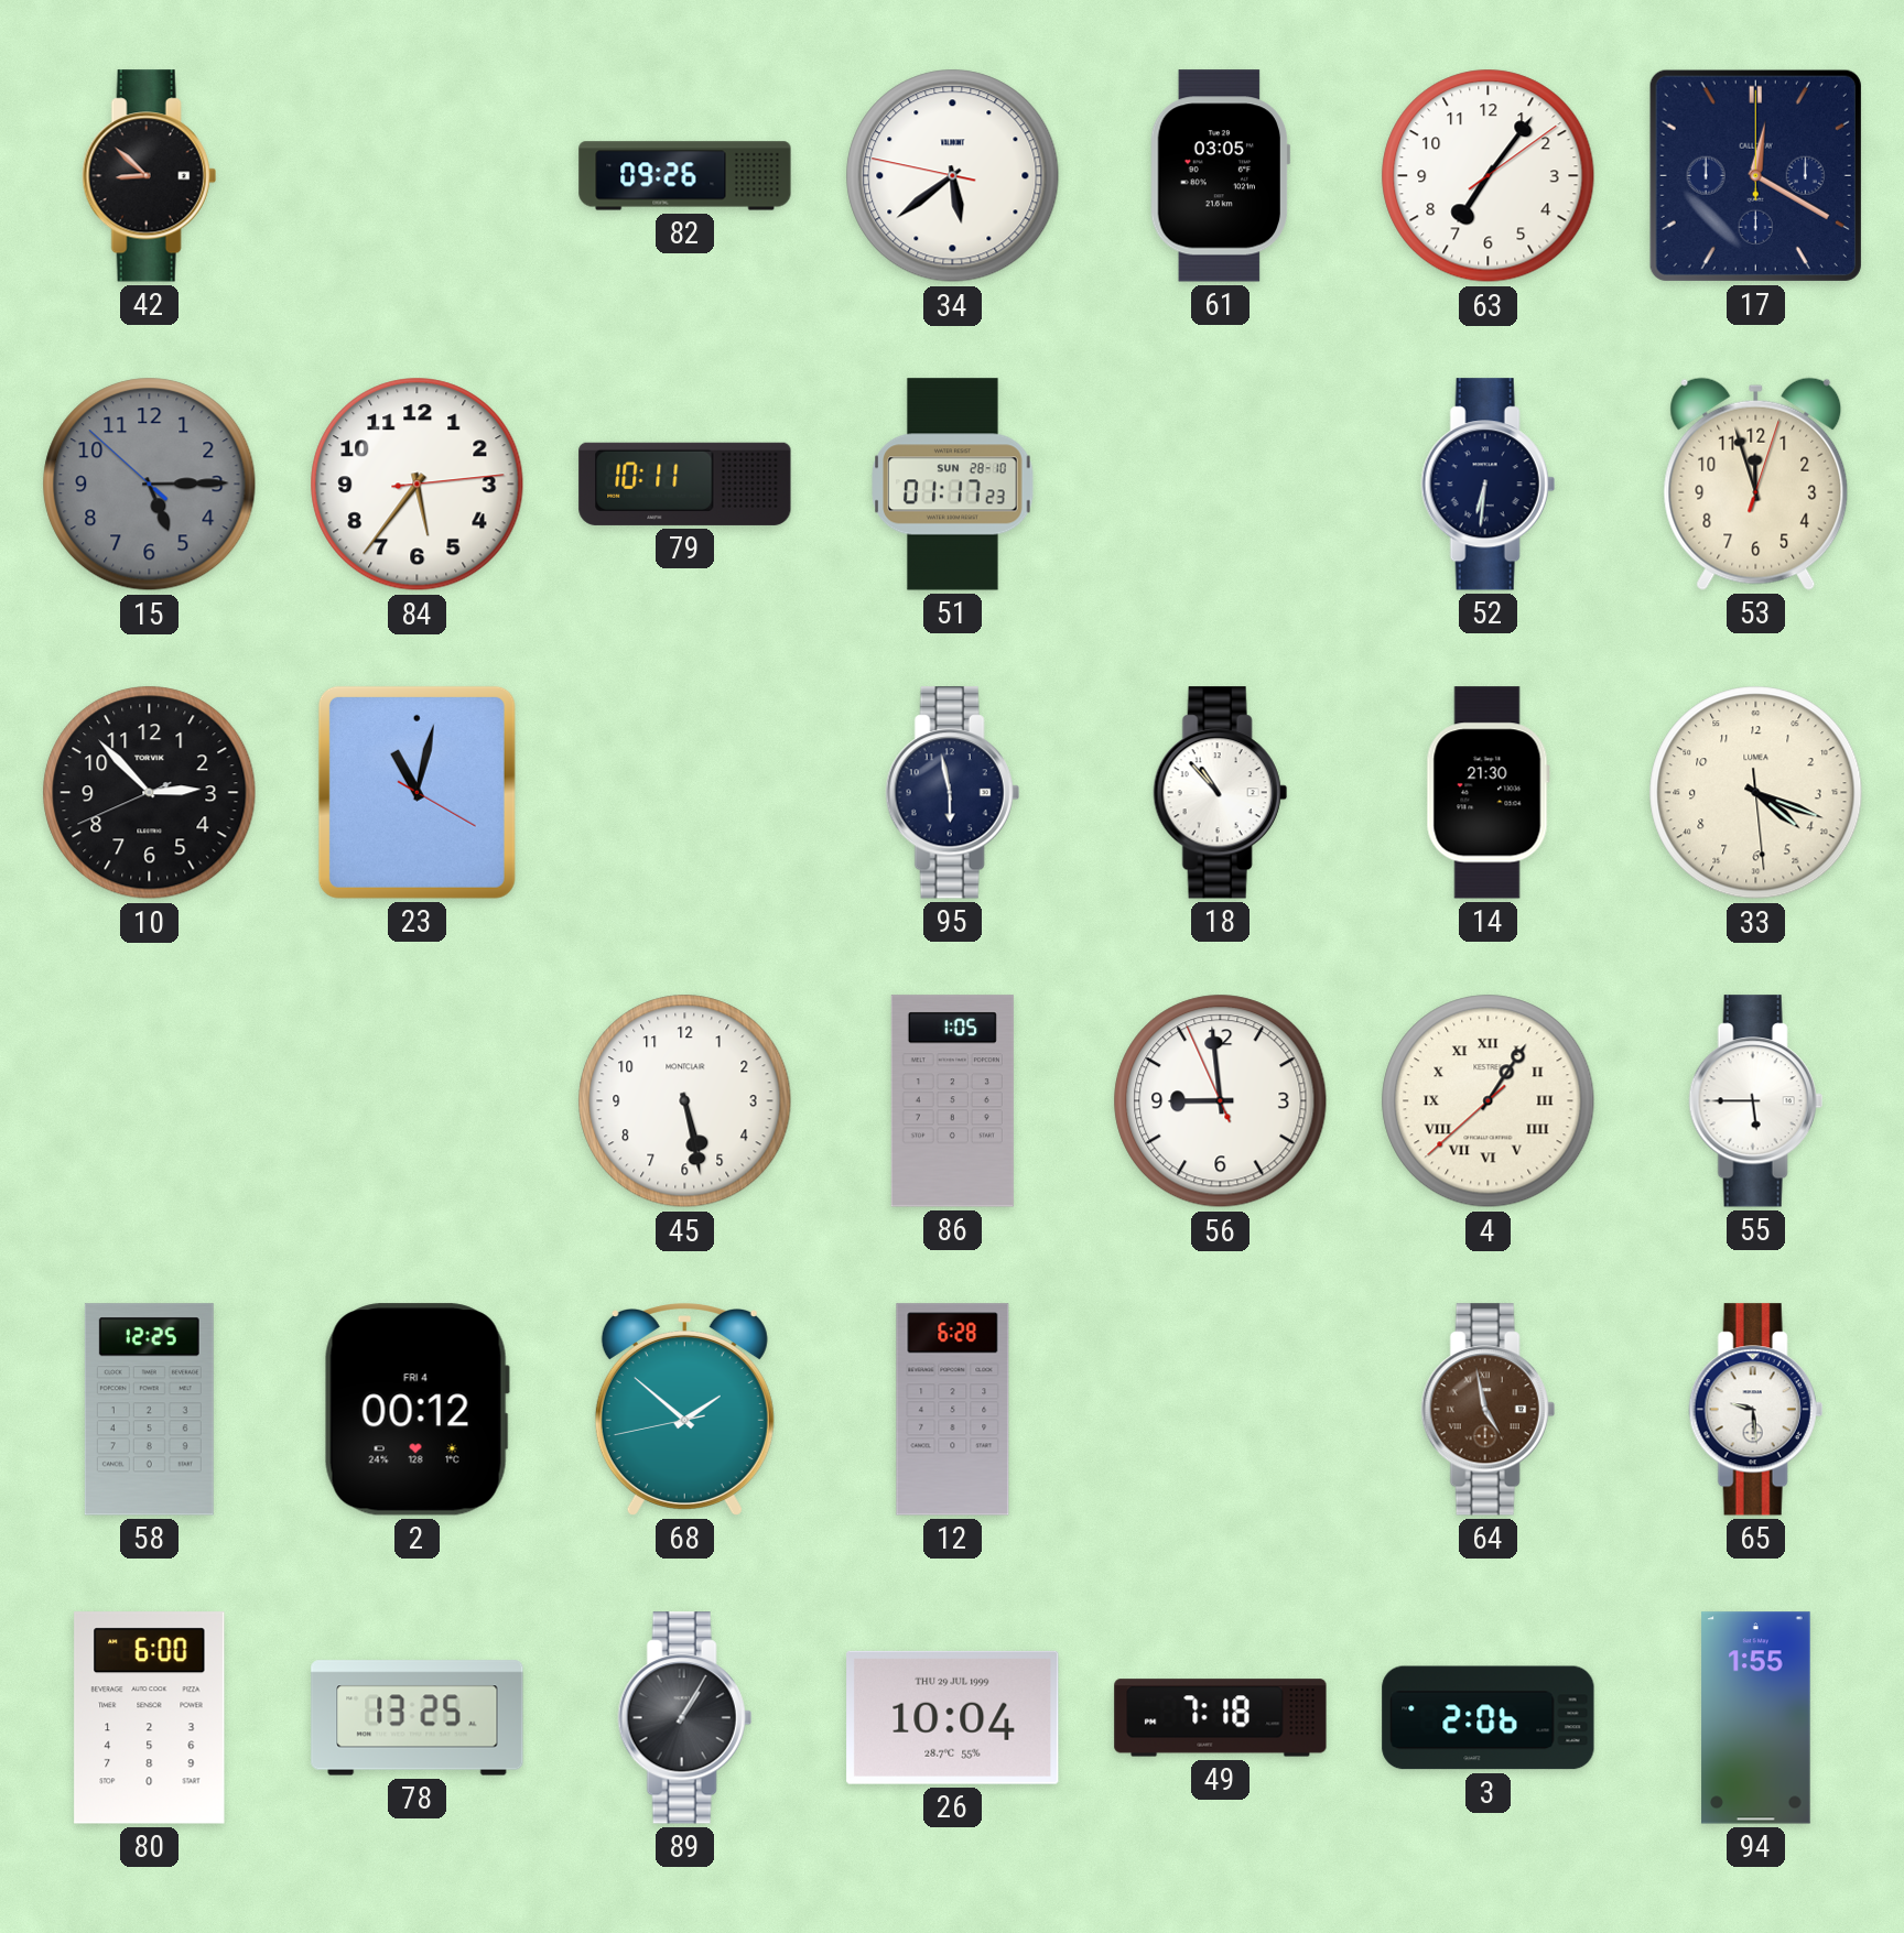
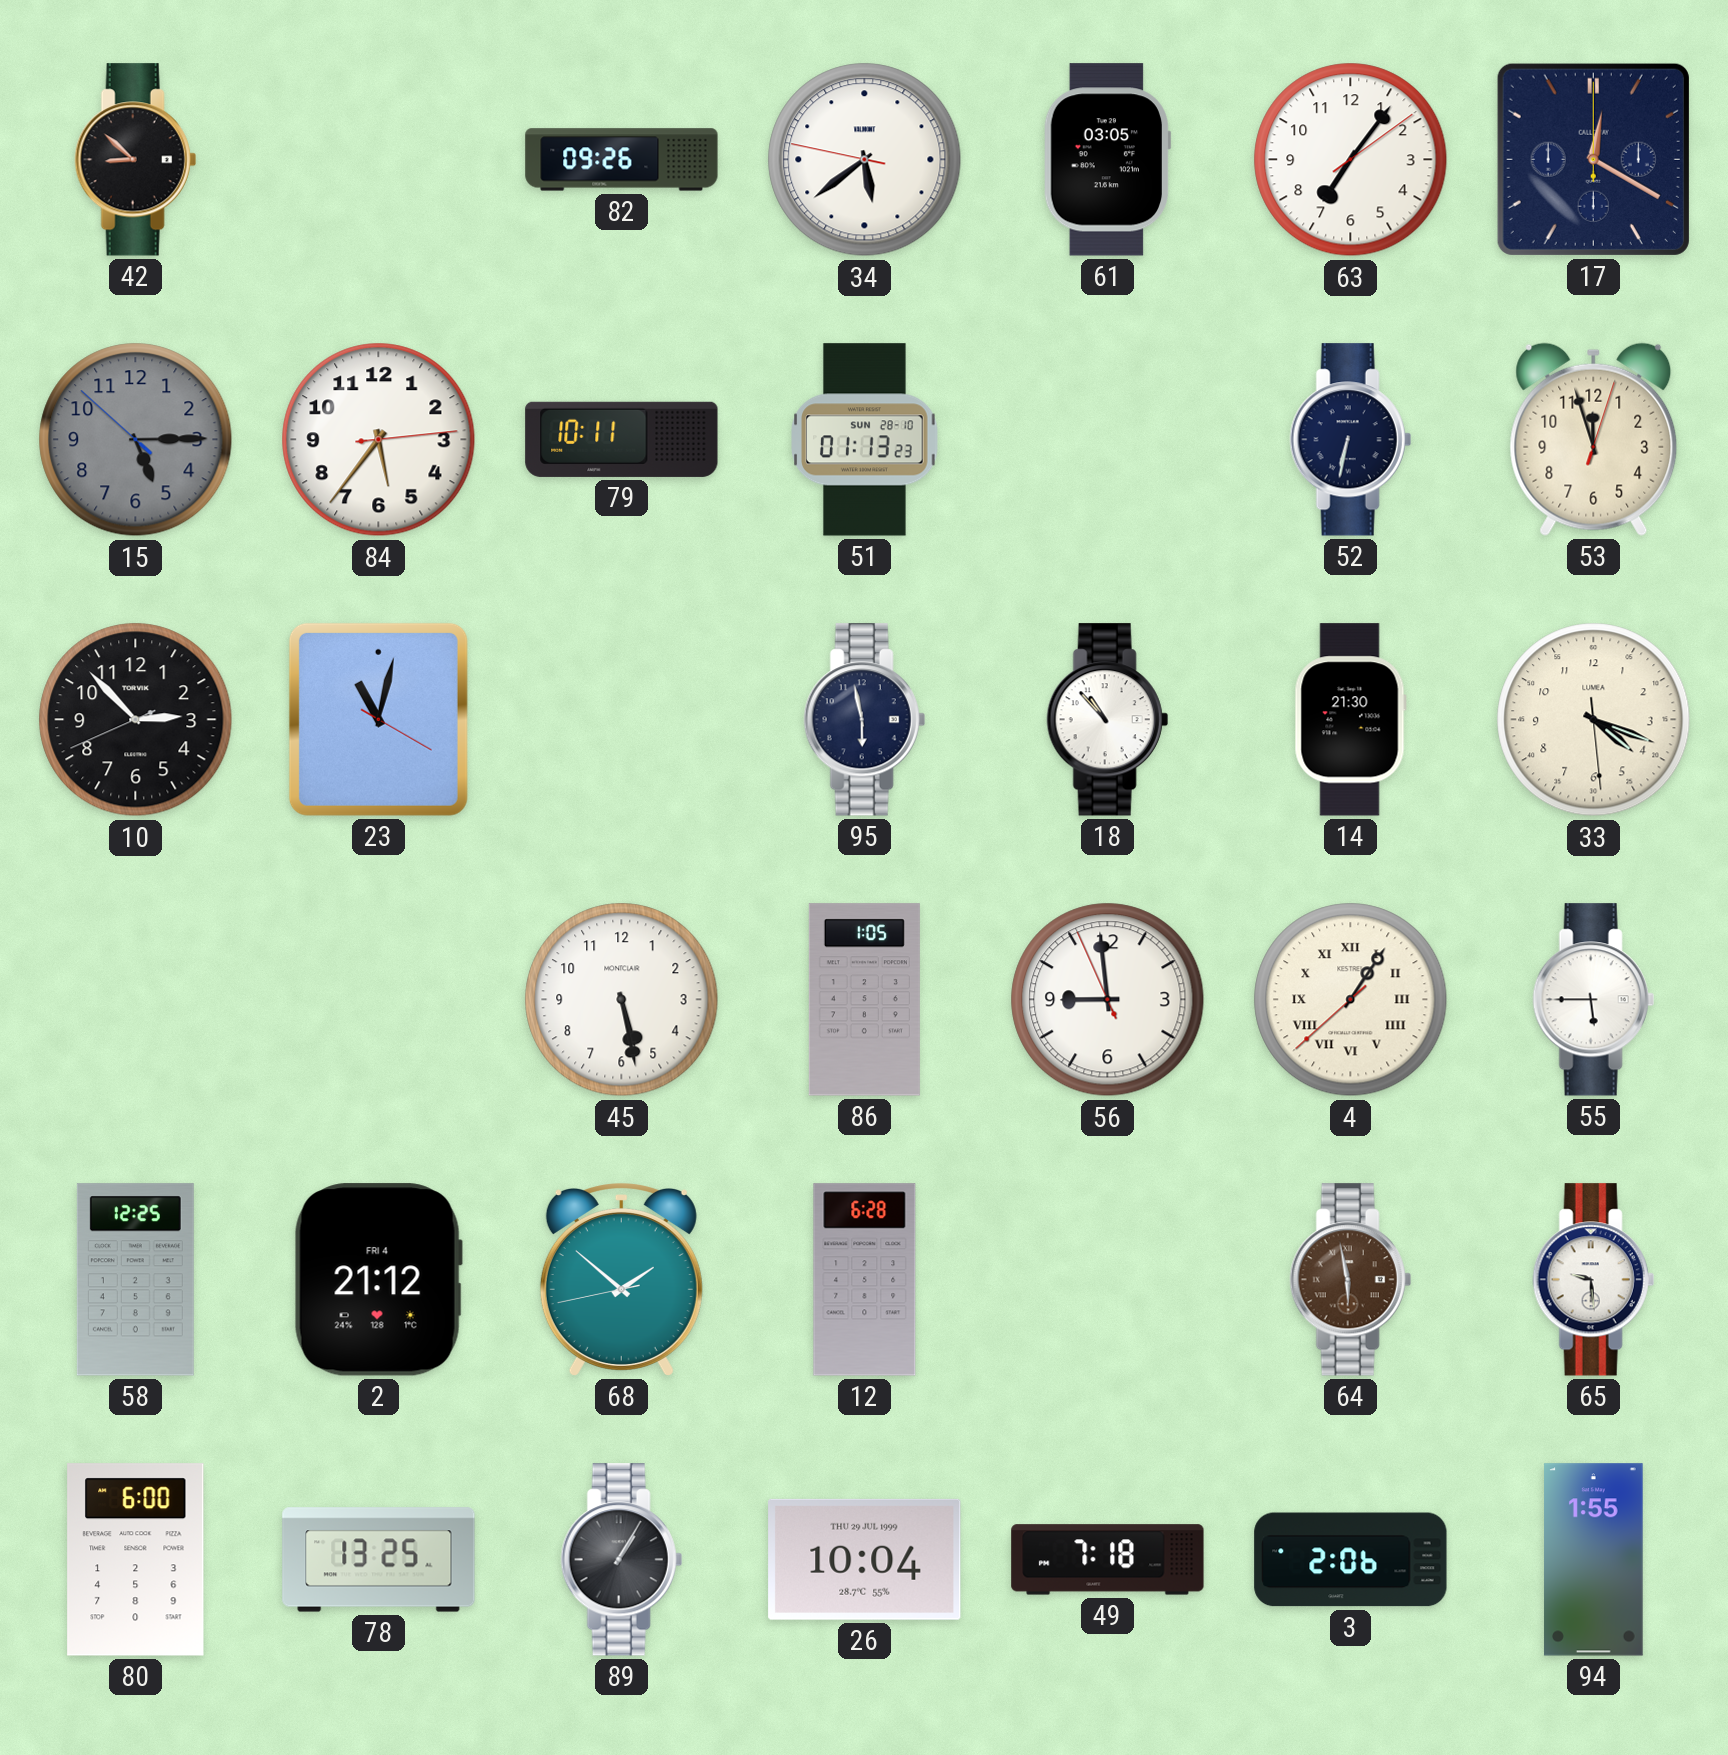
51: 01:17 -> 01:13 (865, 440)
52: 6:31 -> 6:32 (1350, 440)
2: 00:12 -> 21:12 (378, 1280)
64: 4:58 -> 5:58 (1350, 1280)
